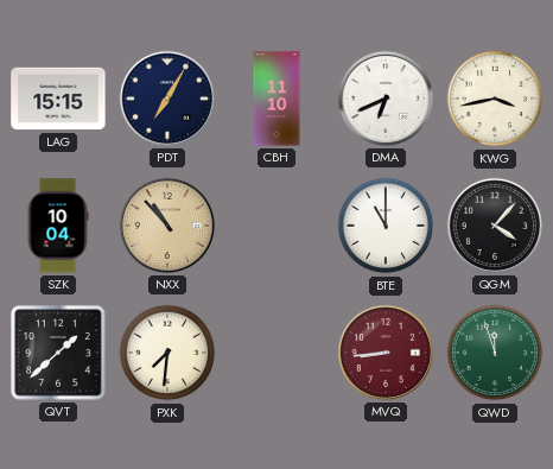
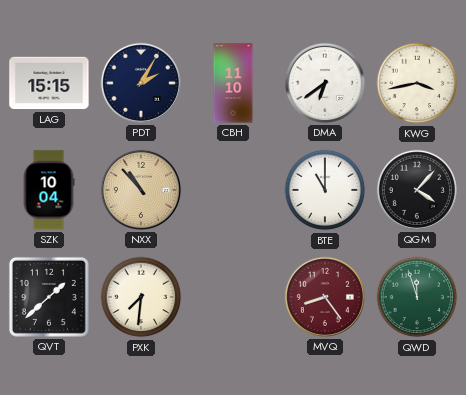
PDT: 7:05 -> 2:05 (141, 83)
DMA: 6:41 -> 6:39 (325, 83)
MVQ: 8:44 -> 8:24 (325, 297)
